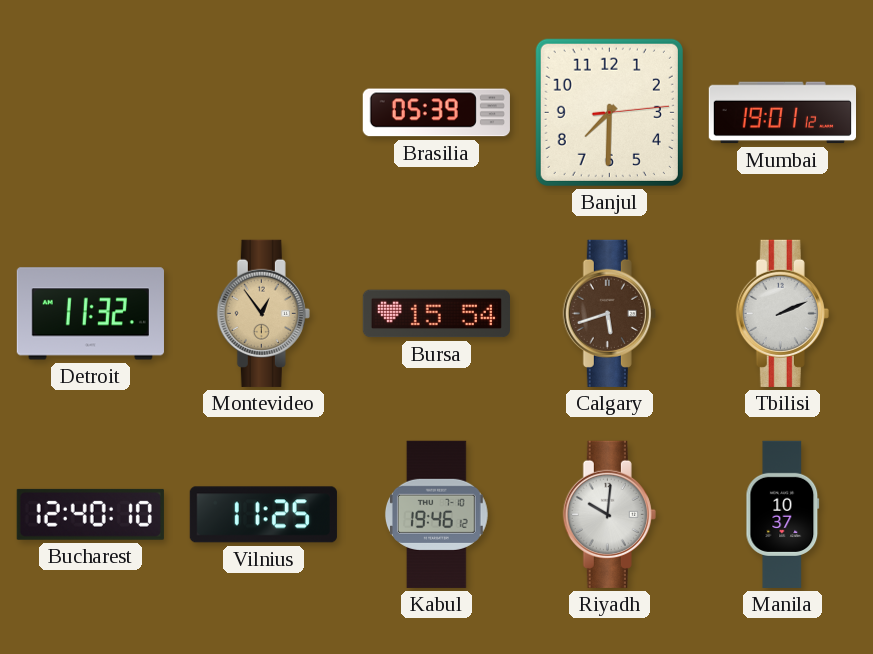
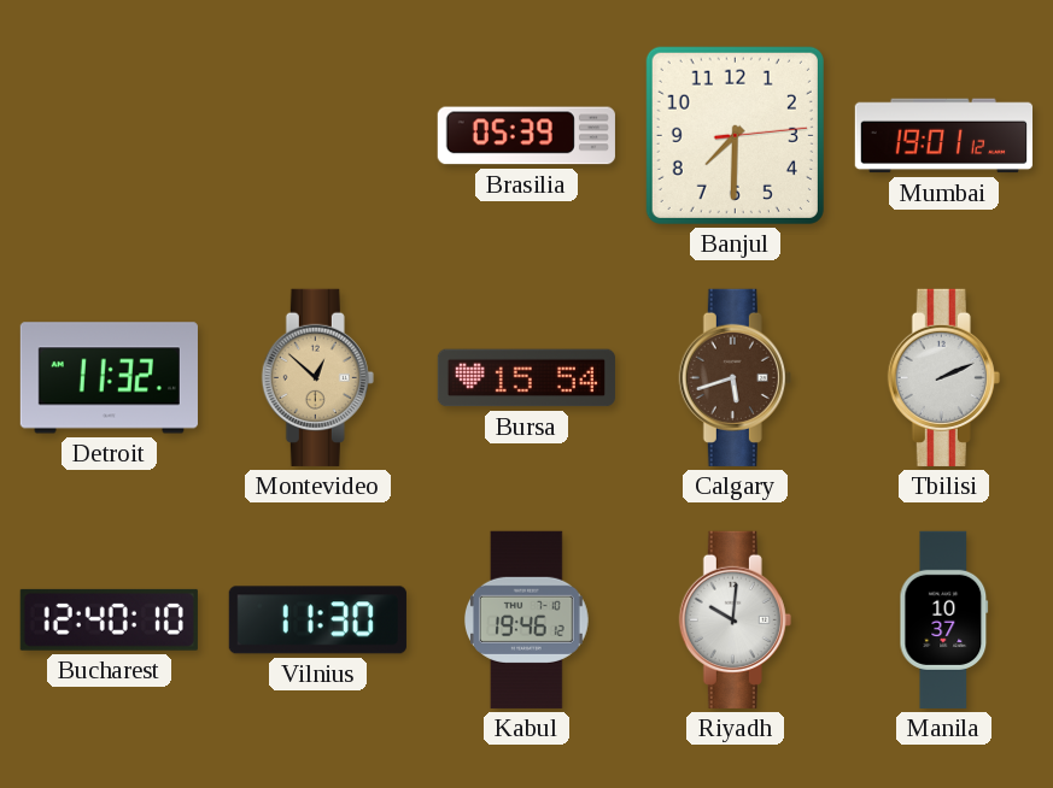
Montevideo: 12:54 -> 12:52 (317, 377)
Vilnius: 11:25 -> 11:30 (317, 621)
